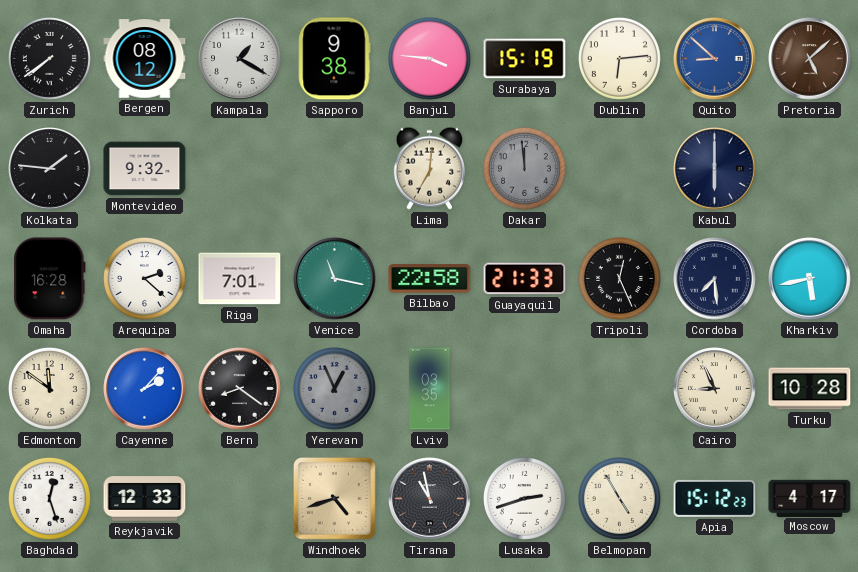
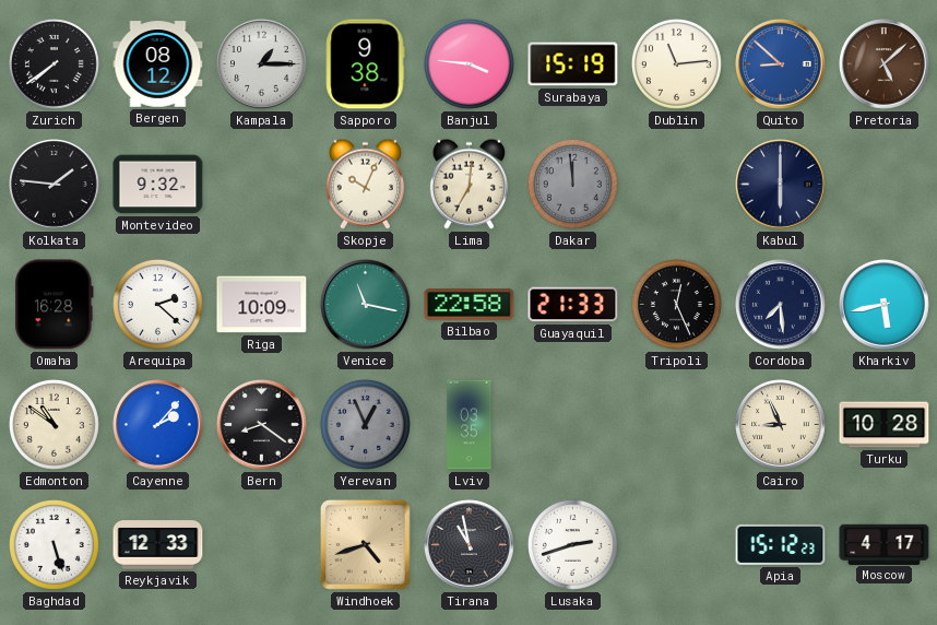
Kampala: 1:20 -> 1:15 (262, 64)
Dublin: 6:14 -> 11:14 (676, 63)
Skopje: none -> 10:04 (365, 184)
Riga: 7:01 -> 10:09 (262, 305)
Edmonton: 11:51 -> 10:51 (54, 424)
Baghdad: 12:27 -> 5:27 (54, 544)
Belmopan: 4:55 -> none (619, 498)
